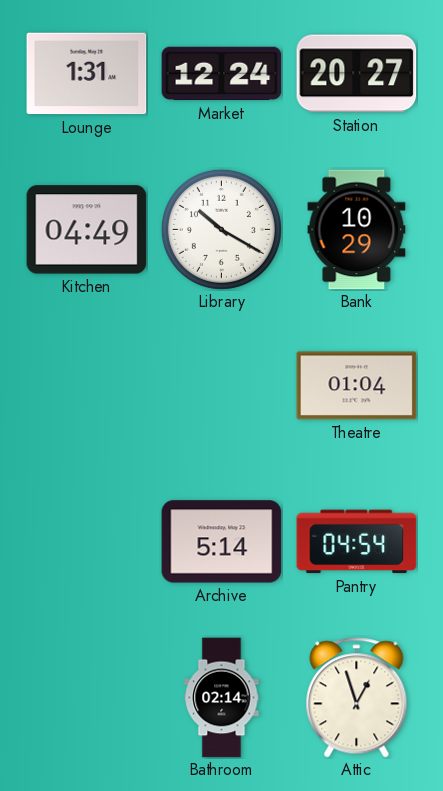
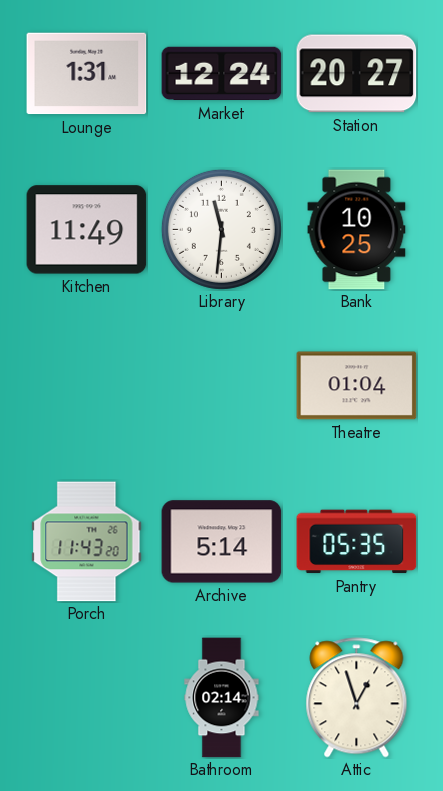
Kitchen: 04:49 -> 11:49 (87, 230)
Library: 10:20 -> 11:31 (221, 229)
Bank: 10:29 -> 10:25 (357, 230)
Porch: none -> 11:43 (87, 542)
Pantry: 04:54 -> 05:35 (357, 542)
